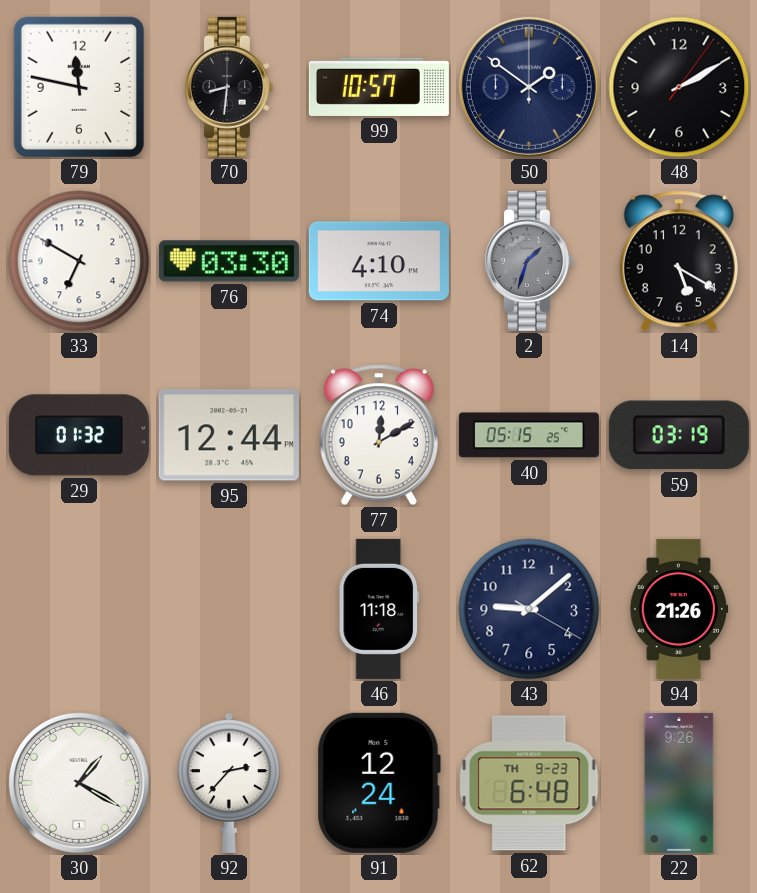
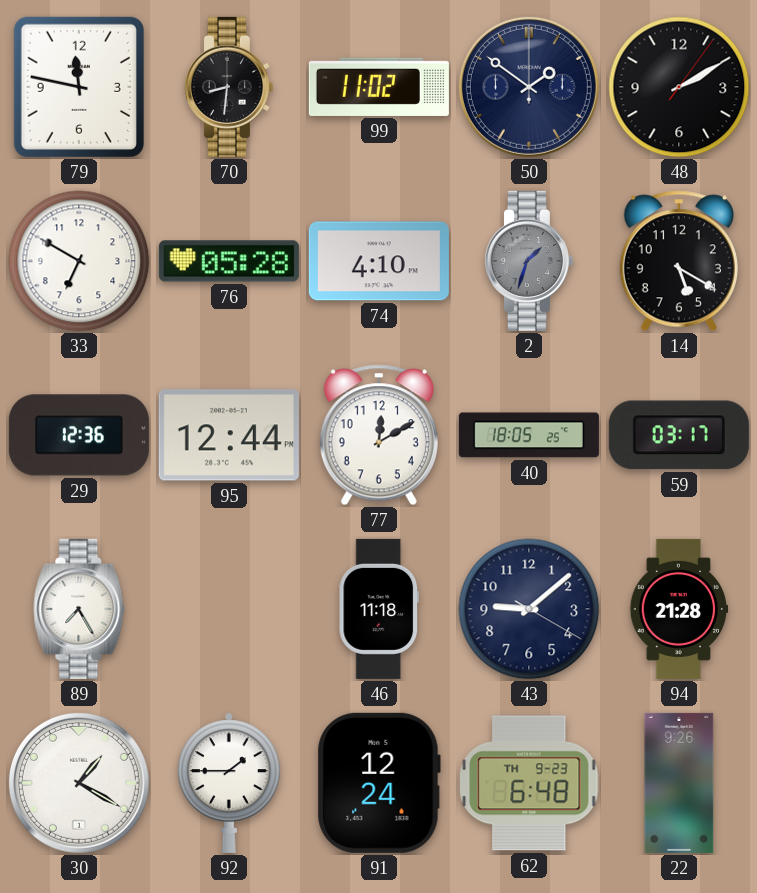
99: 10:57 -> 11:02 (379, 87)
76: 03:30 -> 05:28 (229, 261)
29: 01:32 -> 12:36 (79, 435)
40: 05:15 -> 18:05 (529, 435)
59: 03:19 -> 03:17 (679, 435)
89: none -> 7:25 (79, 609)
94: 21:26 -> 21:28 (679, 609)
92: 2:37 -> 1:45 (229, 783)
